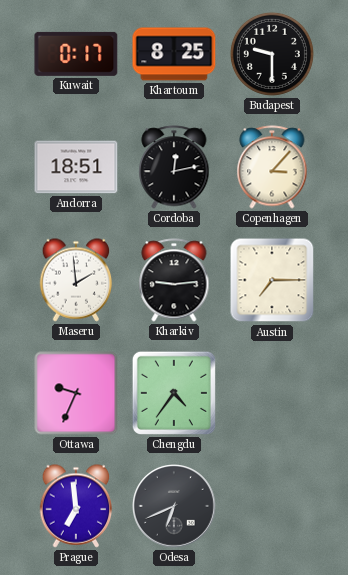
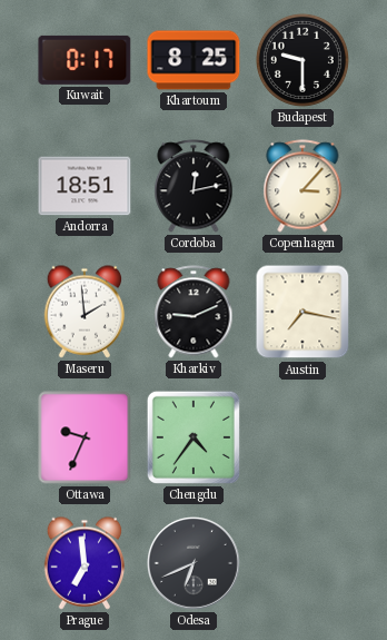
Kharkiv: 9:14 -> 9:11 (193, 312)
Austin: 7:15 -> 7:17 (302, 312)
